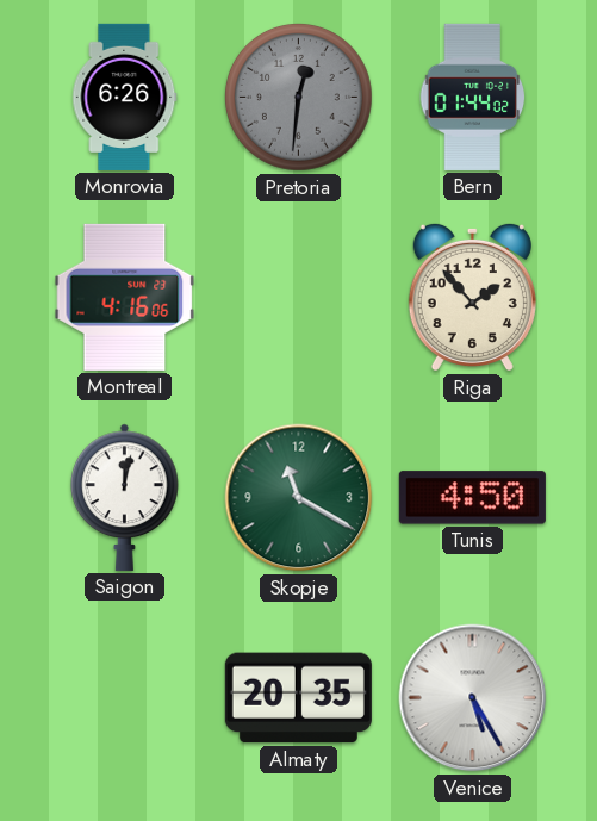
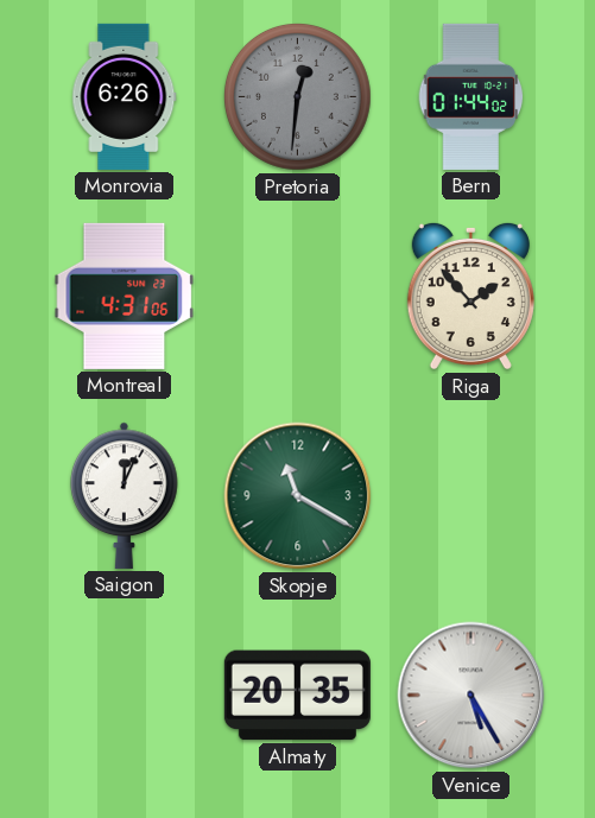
Montreal: 4:16 -> 4:31 (125, 296)
Saigon: 12:02 -> 12:04 (125, 495)
Tunis: 4:50 -> none (472, 498)
